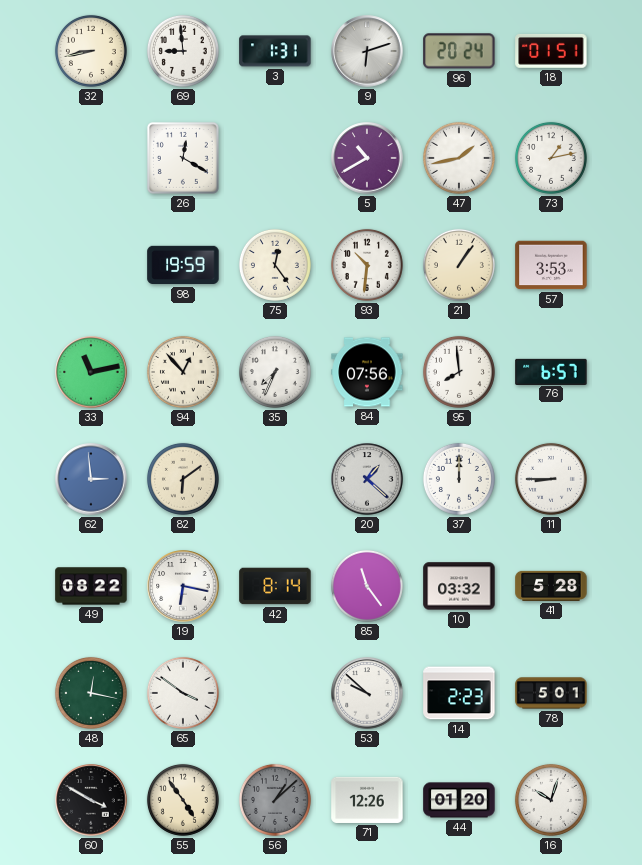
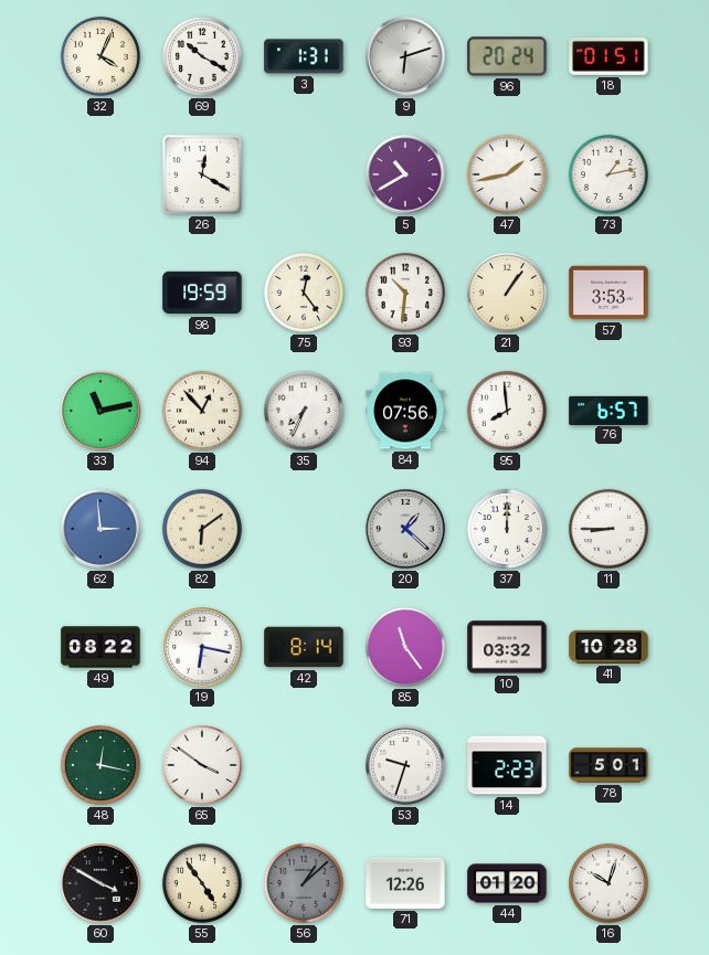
32: 8:43 -> 4:04 (100, 56)
69: 8:59 -> 10:20 (202, 56)
41: 5:28 -> 10:28 (609, 647)
53: 9:52 -> 9:33 (405, 765)
